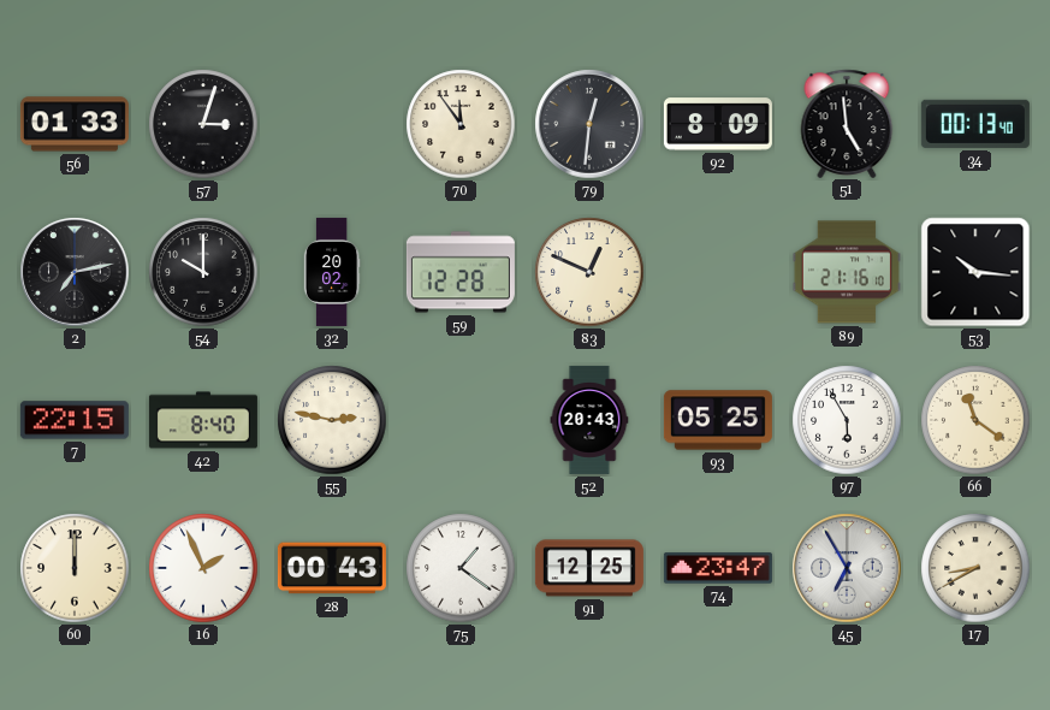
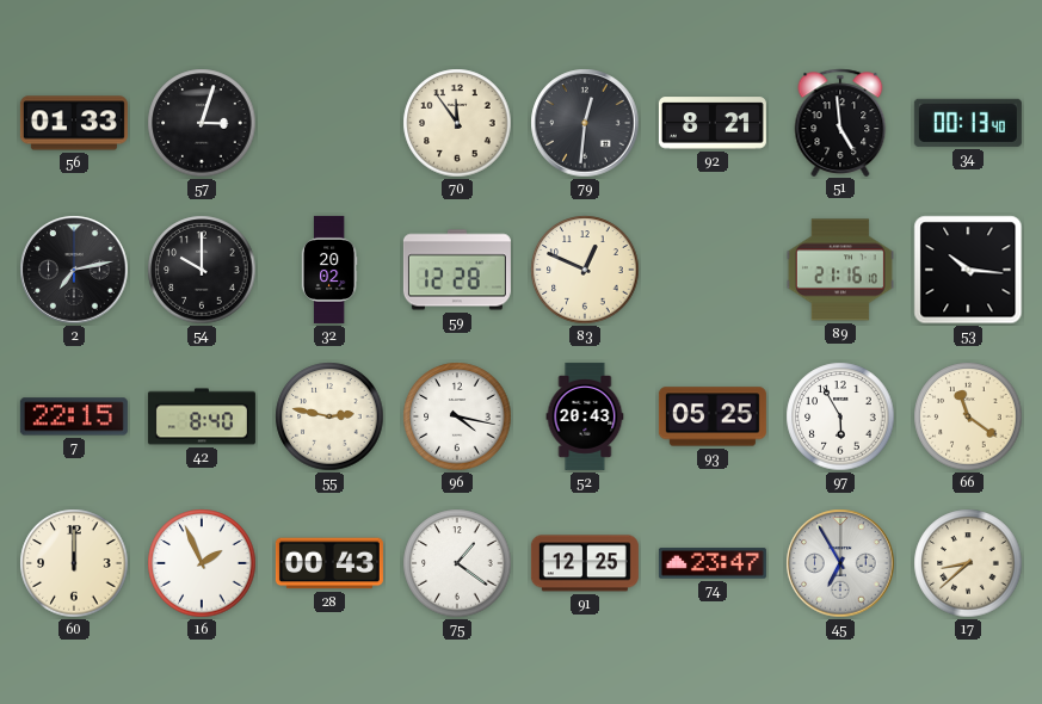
92: 8:09 -> 8:21 (713, 123)
96: none -> 4:17 (457, 416)
17: 8:40 -> 8:38 (968, 563)
